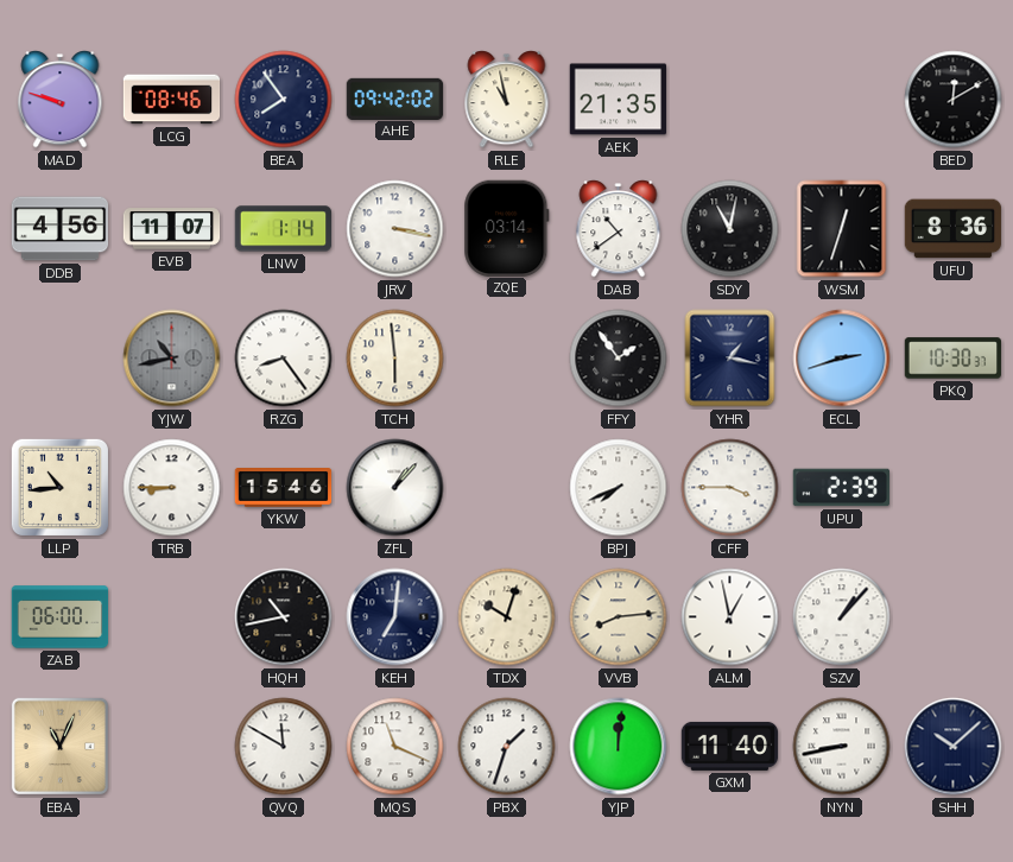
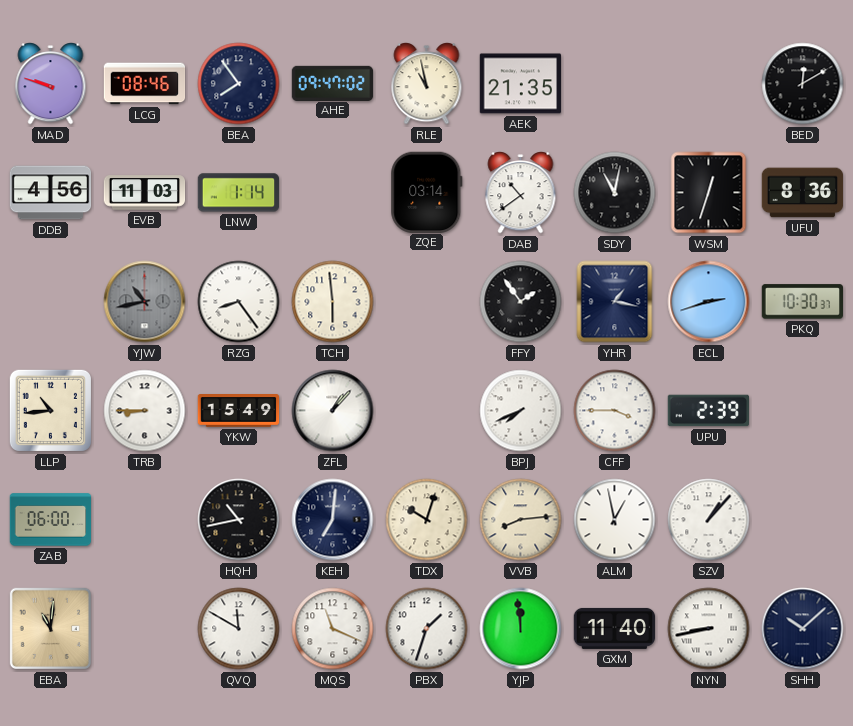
AHE: 09:42 -> 09:47 (333, 83)
EVB: 11:07 -> 11:03 (145, 193)
JRV: 3:17 -> none (395, 229)
YKW: 15:46 -> 15:49 (239, 411)
EBA: 11:04 -> 11:01 (50, 628)
YJP: 12:01 -> 11:59 (521, 629)
